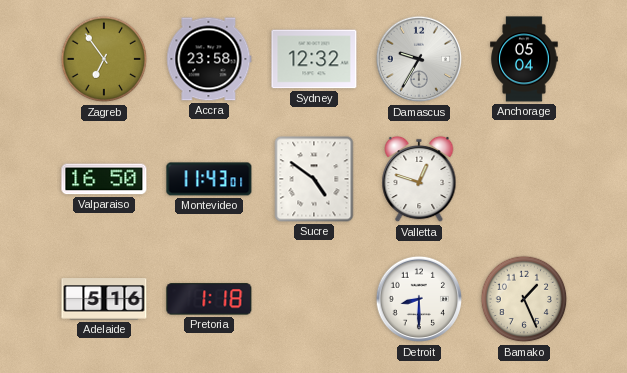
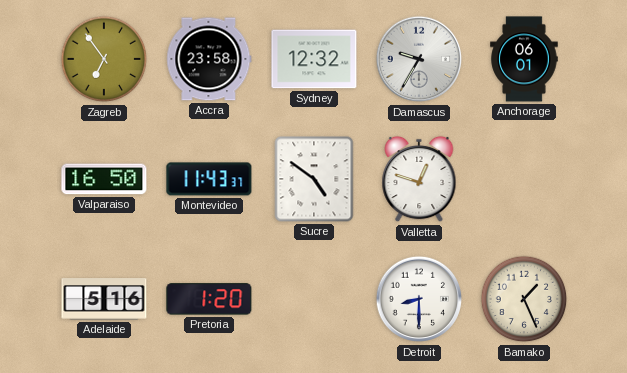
Anchorage: 05:04 -> 06:01 (524, 59)
Montevideo: 11:43:01 -> 11:43:37 (209, 179)
Pretoria: 1:18 -> 1:20 (209, 299)
